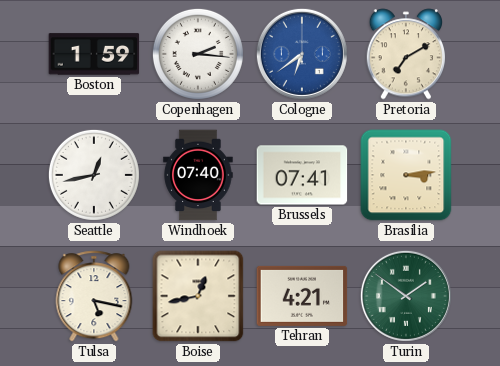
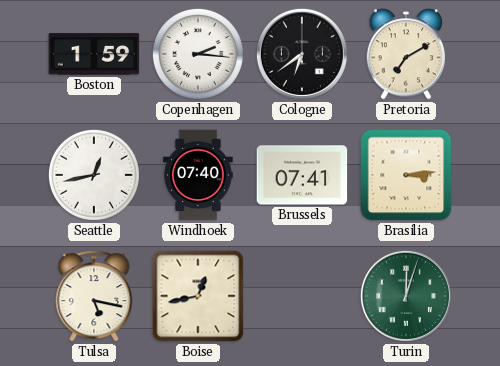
Cologne dial: blue -> black (302, 54)
Tehran: 4:21 -> none (302, 296)
Turin: 1:51 -> 12:03 (406, 296)
